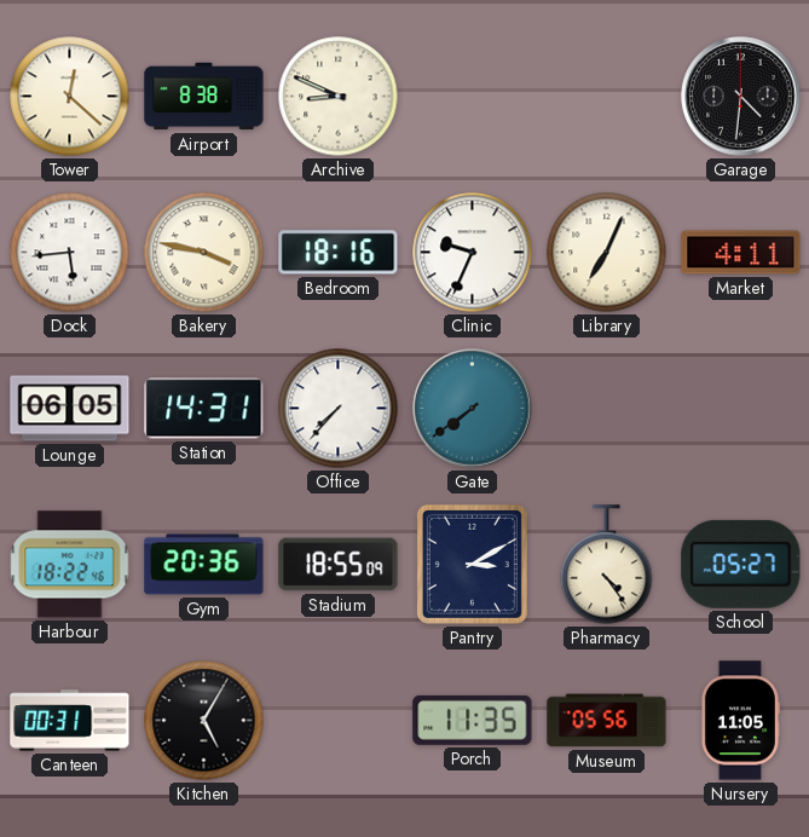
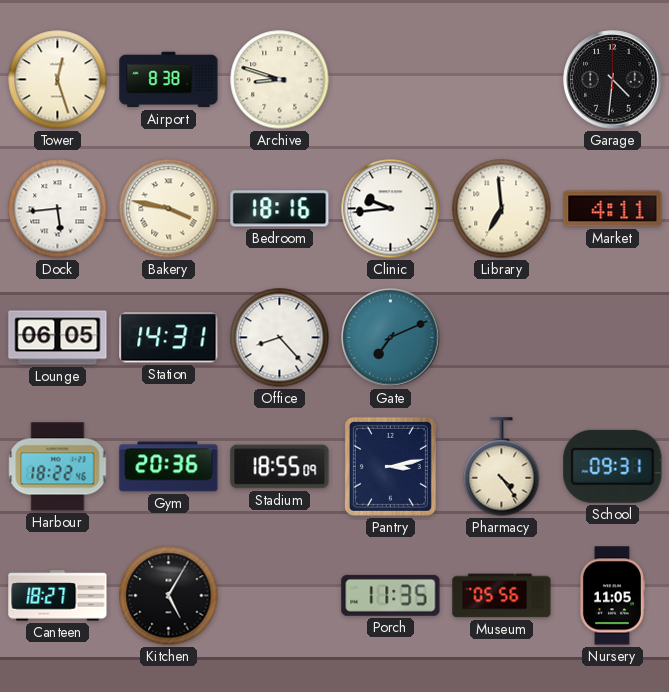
Tower: 12:22 -> 12:27 (58, 80)
Archive: 8:49 -> 8:48 (280, 80)
Clinic: 9:34 -> 9:44 (391, 209)
Library: 7:04 -> 6:59 (502, 209)
Office: 7:37 -> 8:23 (280, 338)
Gate: 7:39 -> 7:11 (391, 338)
Pantry: 3:10 -> 3:13 (390, 466)
School: 05:27 -> 09:31 (613, 466)
Canteen: 00:31 -> 18:27 (58, 596)
